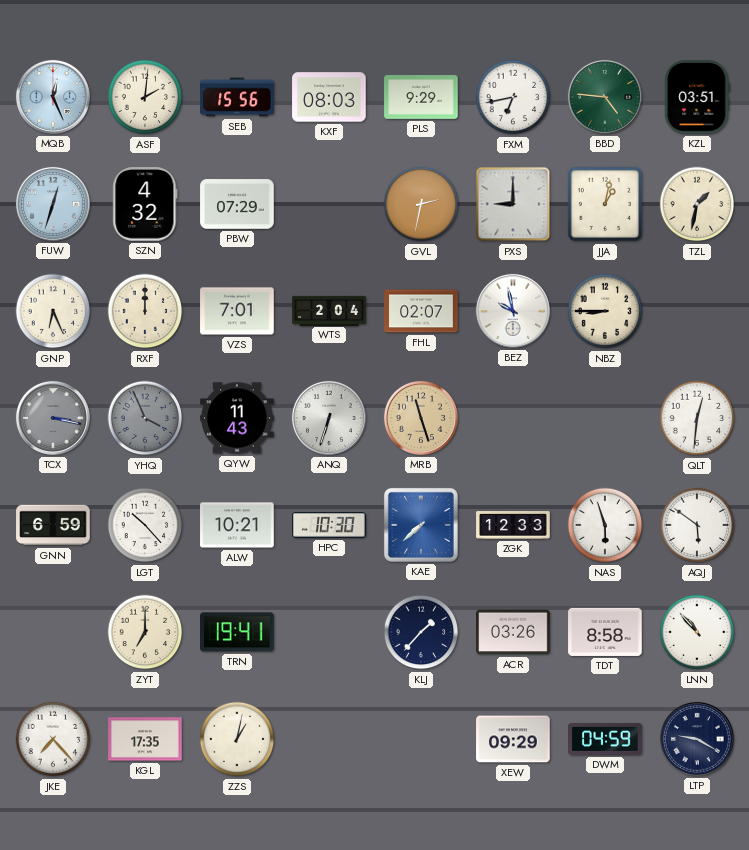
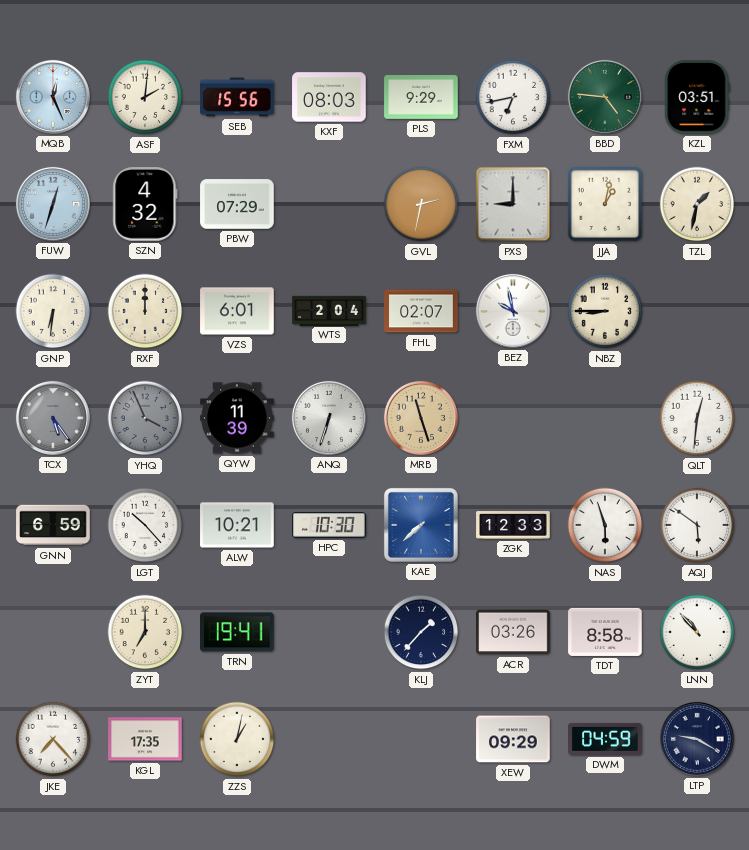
GNP: 6:26 -> 6:31 (53, 311)
VZS: 7:01 -> 6:01 (237, 311)
TCX: 3:17 -> 5:24 (53, 418)
QYW: 11:43 -> 11:39 (237, 418)
